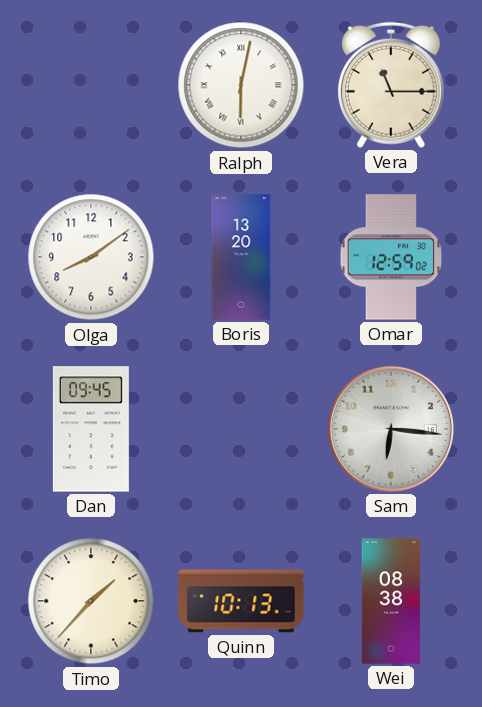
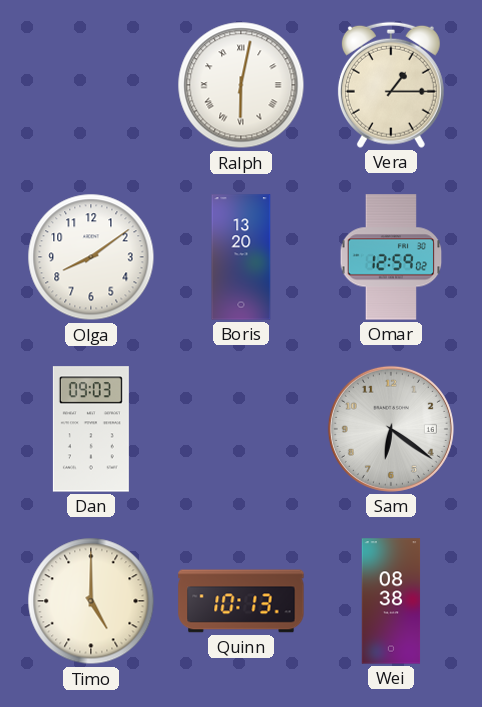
Vera: 11:15 -> 1:15 (391, 85)
Dan: 09:45 -> 09:03 (91, 429)
Sam: 6:16 -> 6:21 (391, 429)
Timo: 1:37 -> 5:00 (91, 601)
